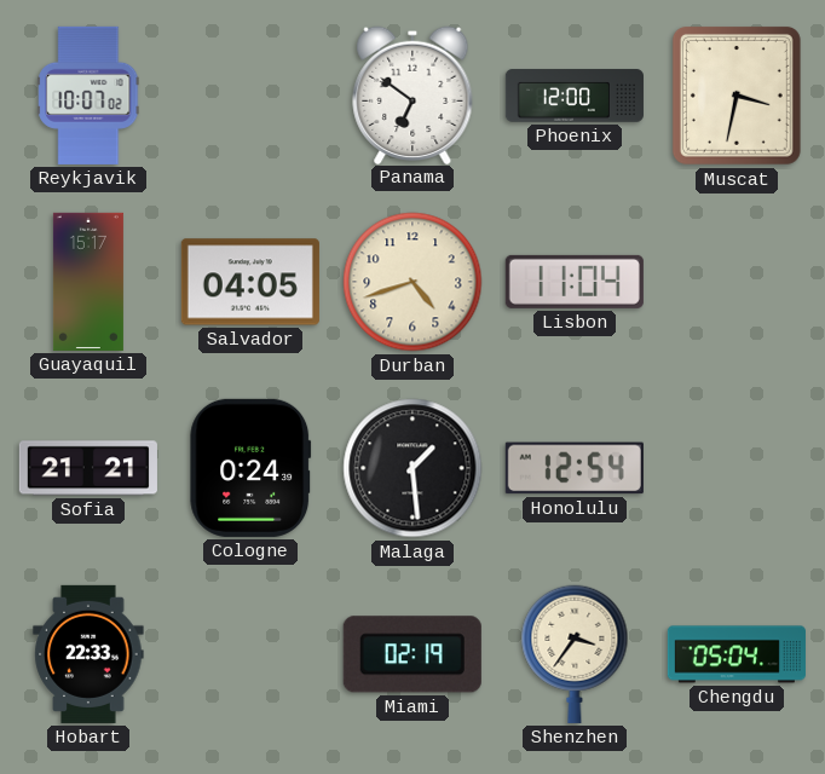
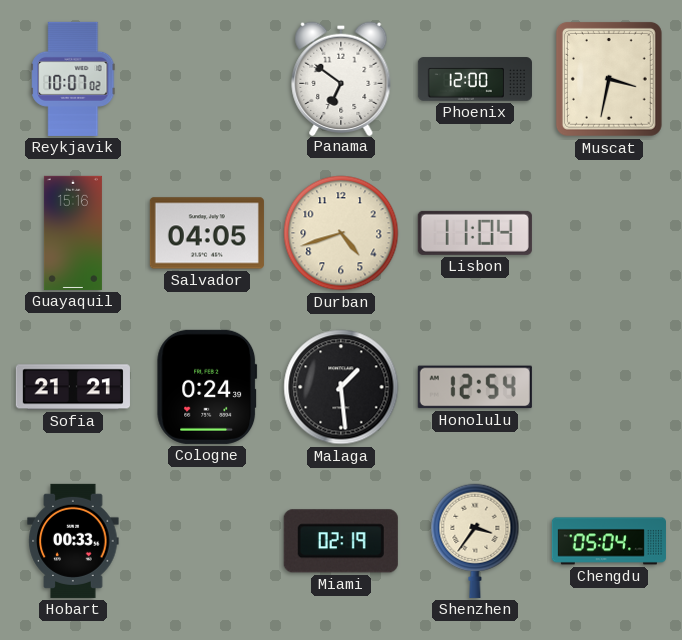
Guayaquil: 15:17 -> 15:16 (73, 233)
Hobart: 22:33 -> 00:33 (73, 541)
